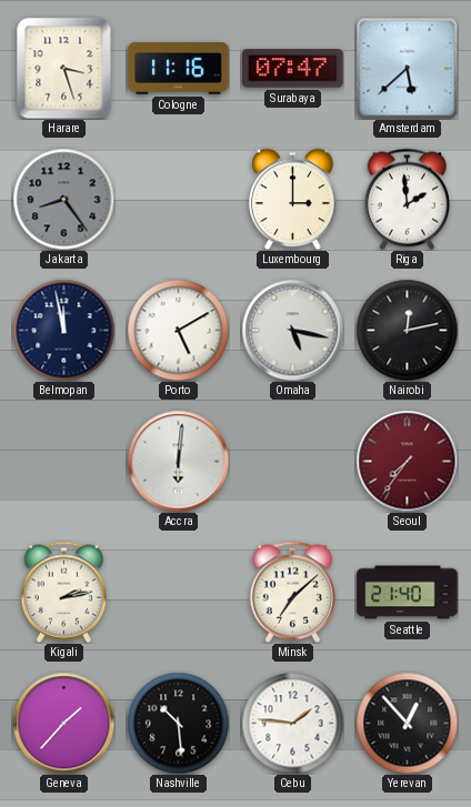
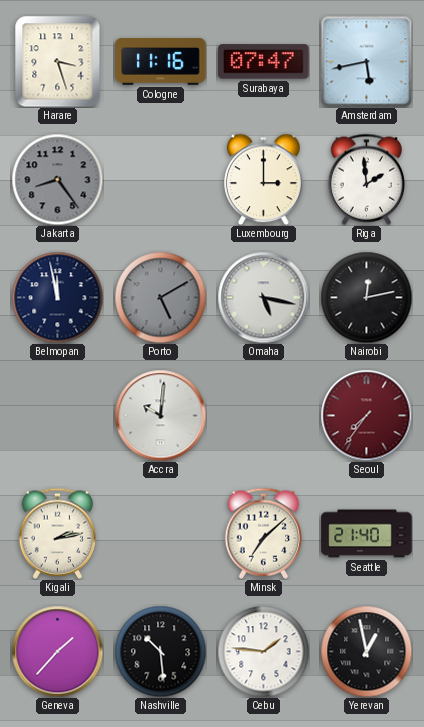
Amsterdam: 5:38 -> 5:43 (366, 61)
Porto dial: white -> grey (160, 297)
Accra: 6:01 -> 10:01 (160, 415)
Yerevan: 12:53 -> 12:58 (366, 651)
